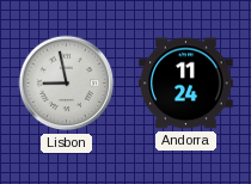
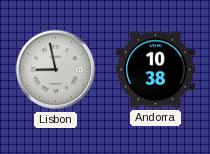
Andorra: 11:24 -> 10:38 (156, 70)
